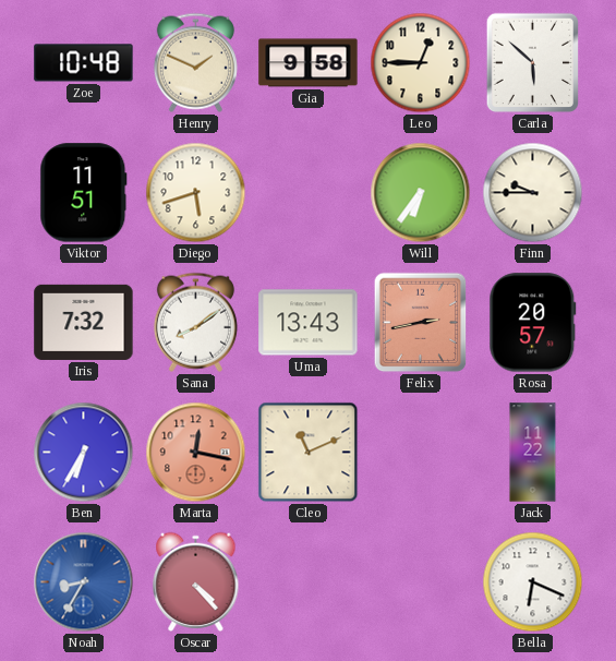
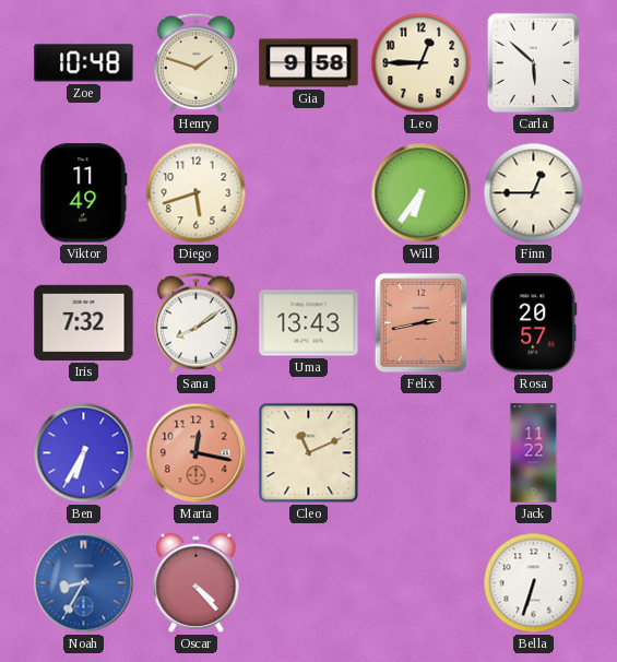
Henry: 1:49 -> 1:48 (195, 62)
Viktor: 11:51 -> 11:49 (84, 193)
Finn: 9:45 -> 12:45 (534, 193)
Bella: 6:19 -> 6:33 (534, 583)
